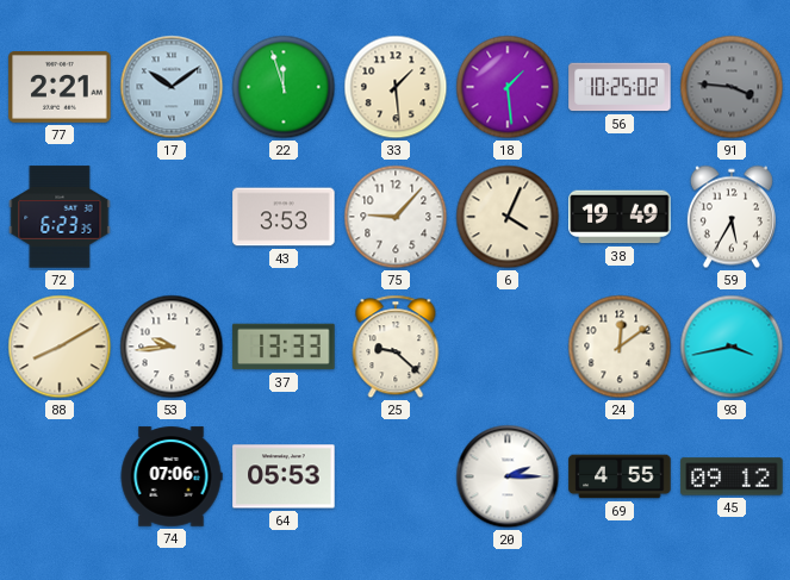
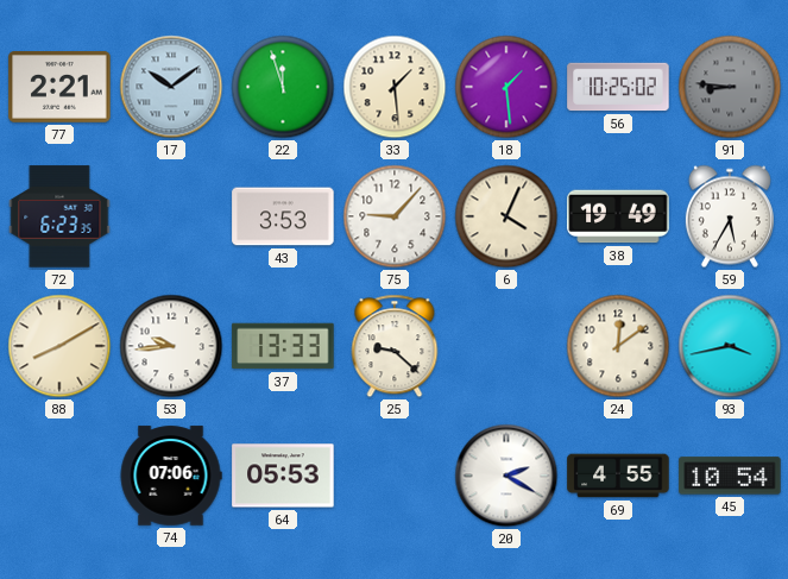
91: 3:46 -> 8:46 (730, 87)
20: 2:15 -> 2:20 (506, 476)
45: 09:12 -> 10:54 (730, 476)
